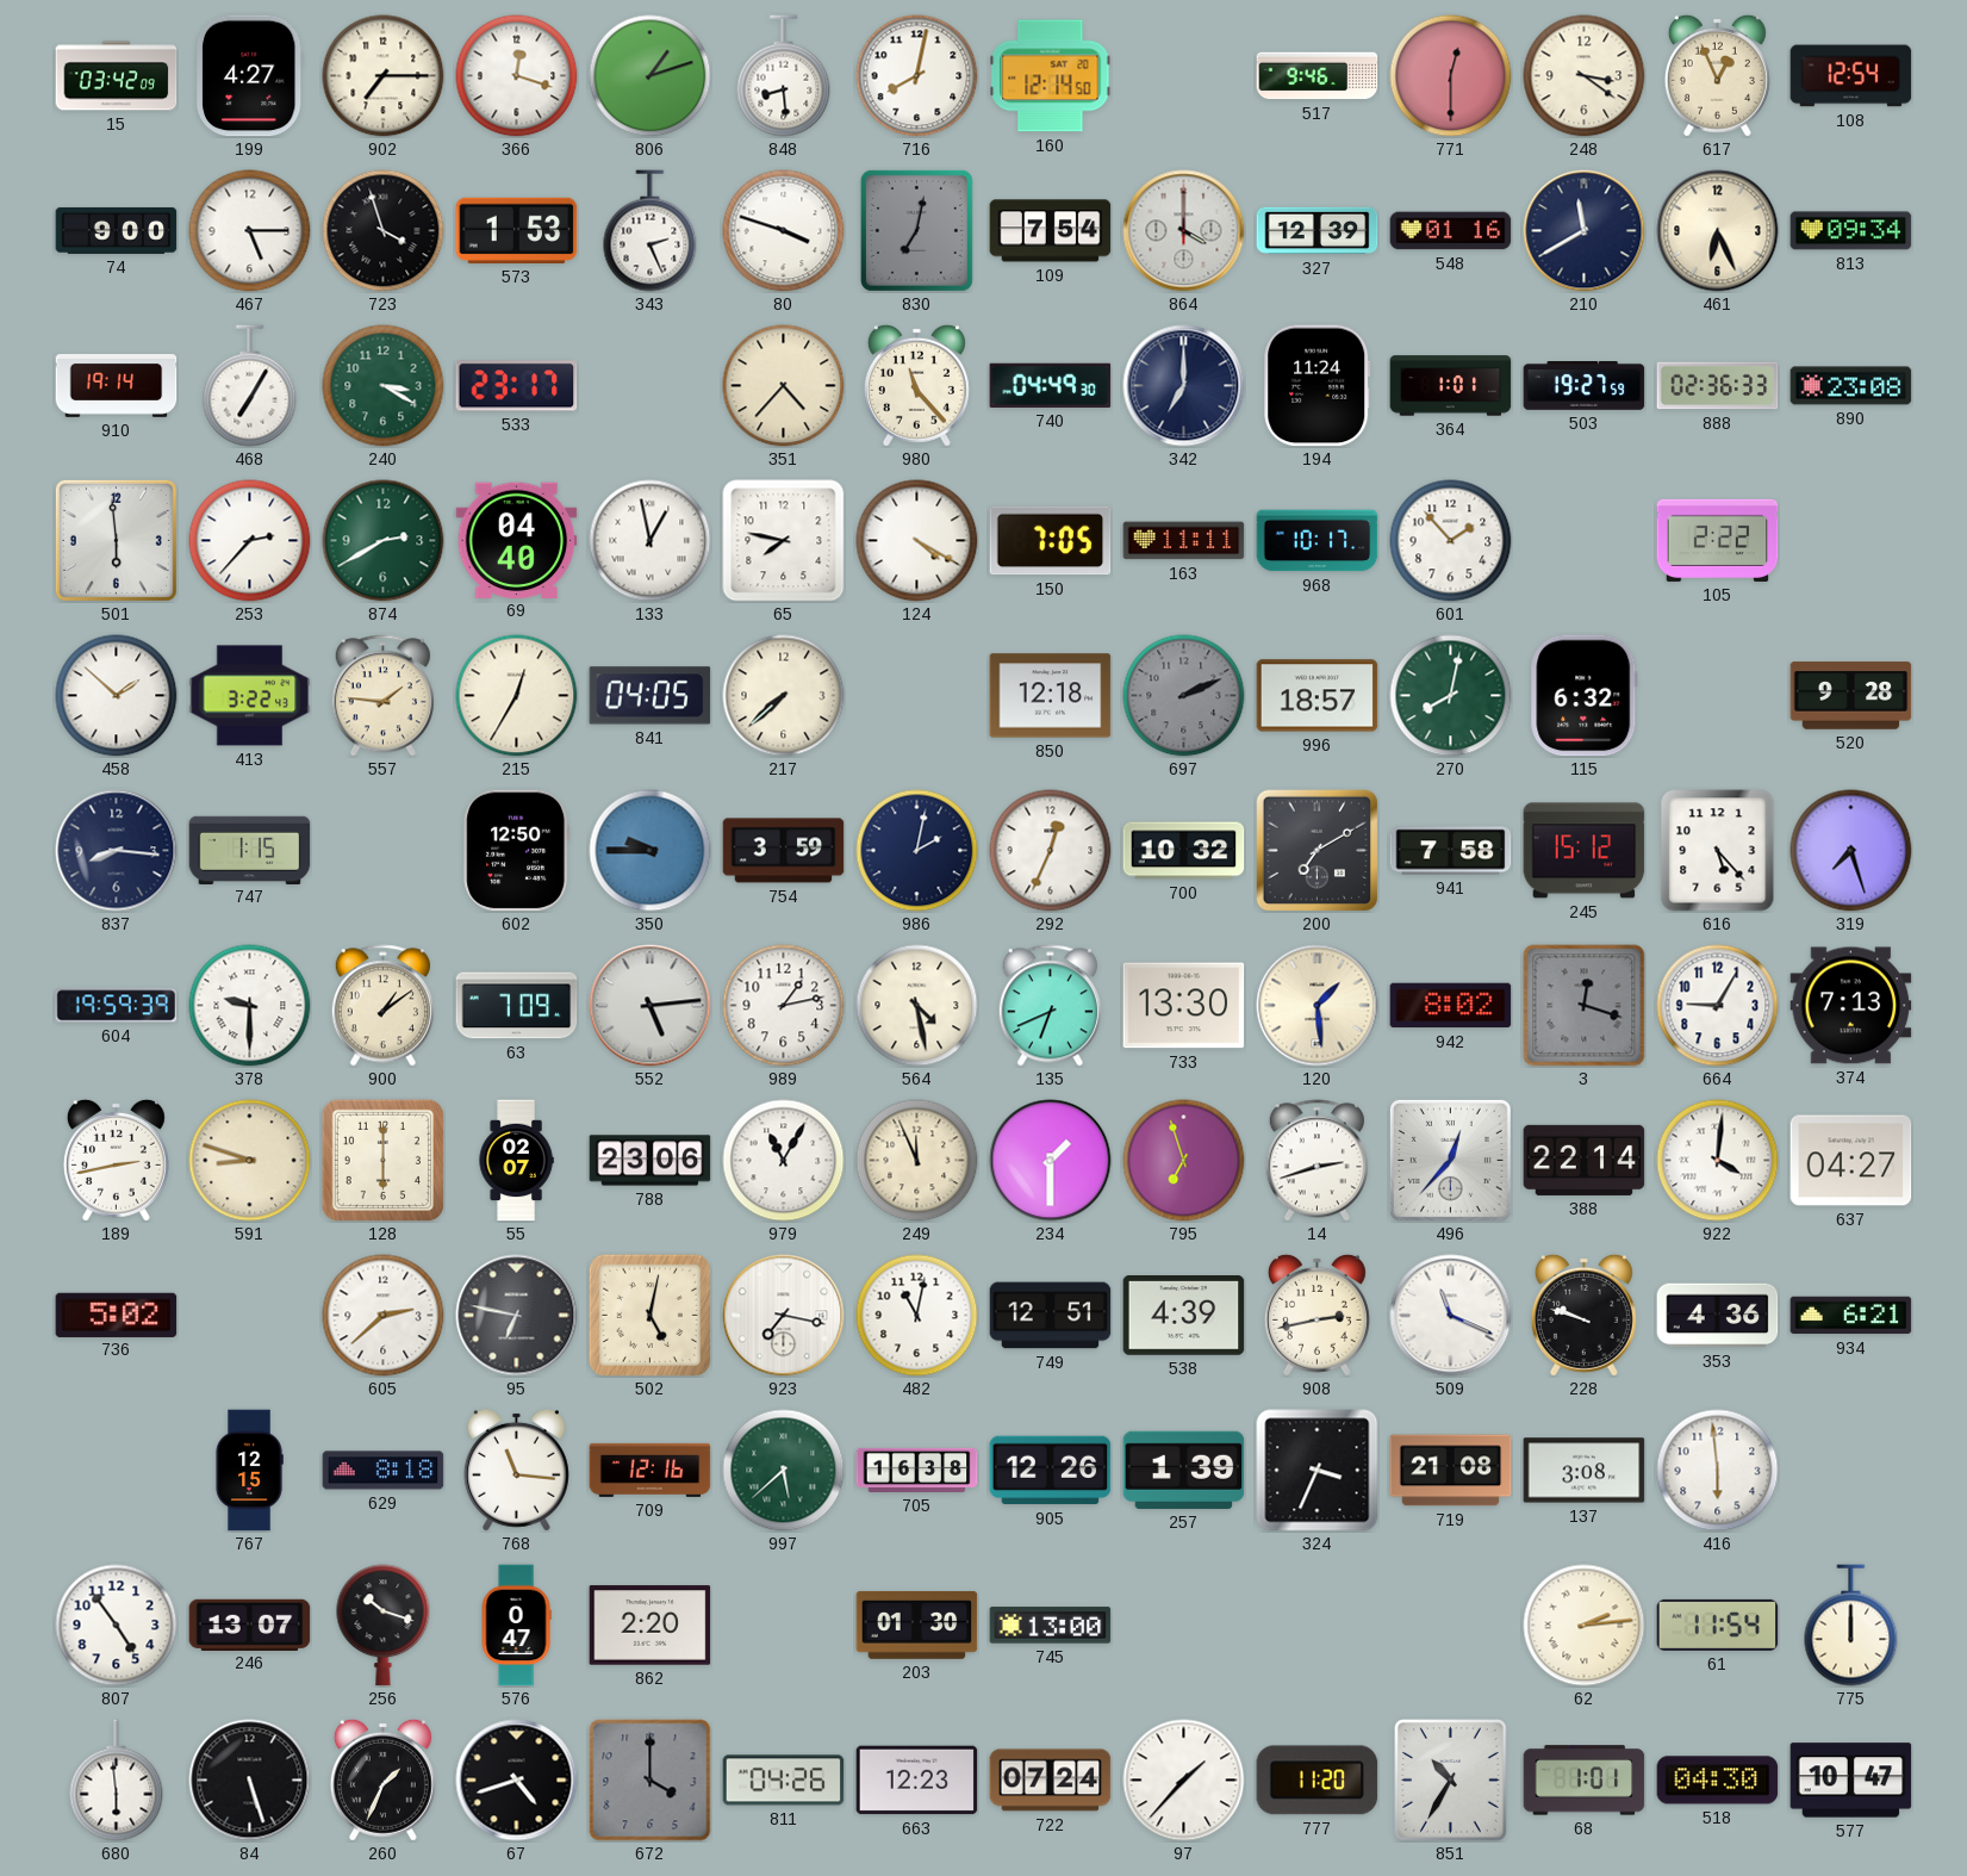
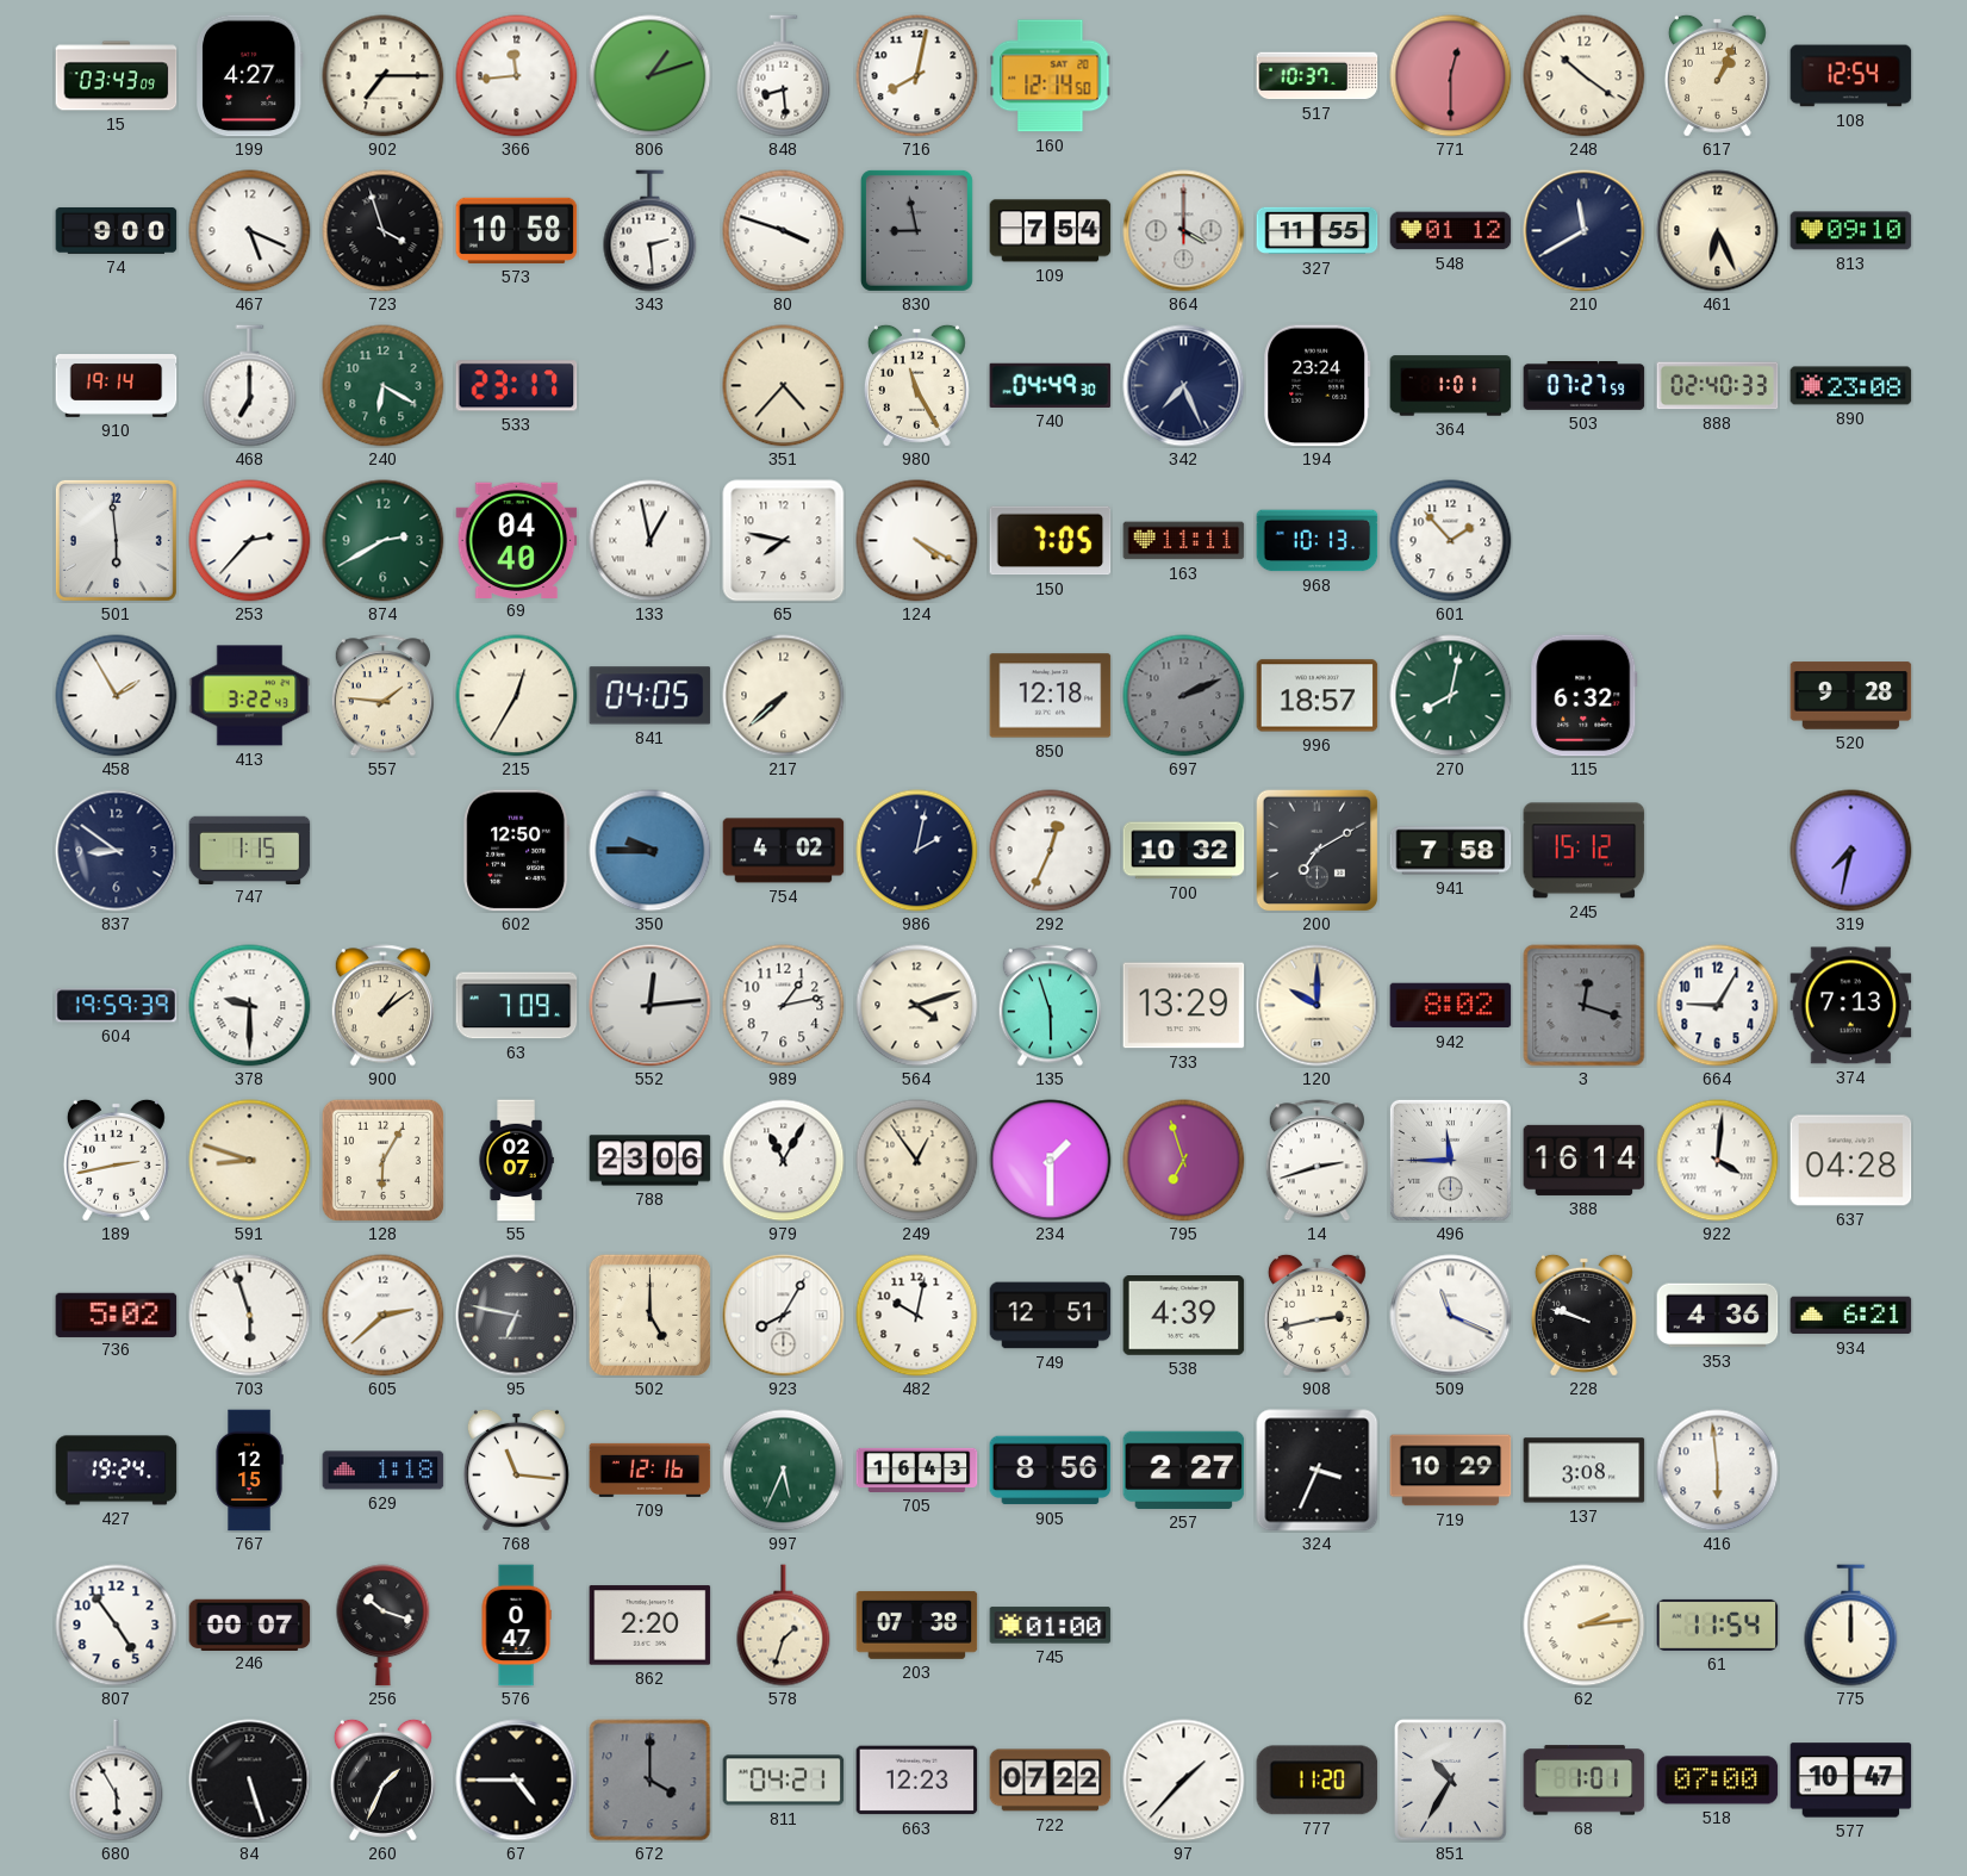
15: 03:42 -> 03:43 (117, 76)
366: 12:18 -> 11:44 (517, 76)
517: 9:46 -> 10:37 (1318, 76)
248: 3:21 -> 10:21 (1585, 76)
617: 12:56 -> 1:04 (1717, 75)
467: 5:15 -> 5:19 (250, 231)
573: 1:53 -> 10:58 (517, 230)
343: 2:26 -> 2:29 (651, 231)
830: 7:02 -> 8:58 (916, 230)
327: 12:39 -> 11:55 (1318, 231)
548: 01:16 -> 01:12 (1451, 231)
813: 09:34 -> 09:10 (1851, 231)
468: 7:05 -> 7:00 (250, 386)
240: 3:20 -> 6:20 (384, 386)
980: 11:23 -> 11:25 (916, 385)
342: 7:00 -> 7:26 (1184, 386)
194: 11:24 -> 23:24 (1318, 386)
503: 19:27 -> 07:27 (1585, 386)
888: 02:36 -> 02:40 (1718, 386)
968: 10:17 -> 10:13 (1318, 541)
105: 2:22 -> none (1718, 540)
458: 1:52 -> 1:55 (117, 696)
837: 8:16 -> 8:51 (117, 851)
754: 3:59 -> 4:02 (784, 851)
616: 5:23 -> none (1718, 851)
319: 7:27 -> 7:32 (1851, 851)
552: 5:14 -> 12:14 (651, 1006)
564: 4:28 -> 4:12 (917, 1006)
135: 6:41 -> 5:57 (1050, 1006)
733: 13:30 -> 13:29 (1184, 1006)
120: 1:29 -> 10:00 (1318, 1006)
128: 6:00 -> 6:05 (382, 1160)
249: 11:56 -> 12:54 (917, 1161)
496: 12:37 -> 11:45 (1450, 1160)
388: 22:14 -> 16:14 (1585, 1160)
637: 04:27 -> 04:28 (1851, 1161)
703: none -> 5:57 (250, 1316)
502: 5:02 -> 5:00 (649, 1315)
923: 7:17 -> 8:05 (784, 1316)
482: 11:02 -> 10:02 (917, 1316)
427: none -> 19:24 (117, 1471)
629: 8:18 -> 1:18 (384, 1471)
997: 5:38 -> 5:34 (784, 1471)
705: 16:38 -> 16:43 (917, 1470)
905: 12:26 -> 8:56 (1051, 1471)
257: 1:39 -> 2:27 (1184, 1470)
719: 21:08 -> 10:29 (1451, 1471)
246: 13:07 -> 00:07 (250, 1625)
578: none -> 1:33 (784, 1626)
203: 01:30 -> 07:38 (917, 1625)
745: 13:00 -> 01:00 (1051, 1626)
680: 5:59 -> 5:55 (117, 1781)
67: 4:42 -> 4:45 (517, 1781)
811: 04:26 -> 04:21 (784, 1781)
722: 07:24 -> 07:22 (1051, 1781)
518: 04:30 -> 07:00 (1718, 1781)
